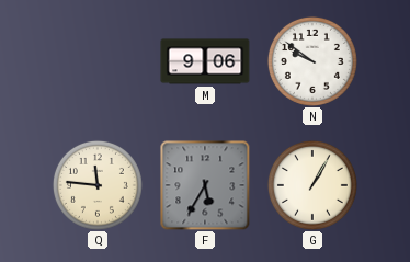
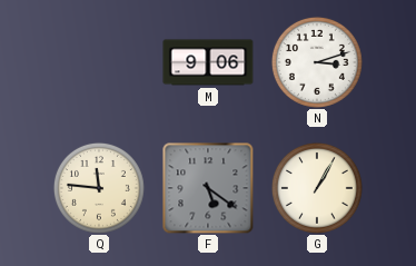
N: 9:51 -> 3:12 (317, 62)
F: 5:35 -> 5:21 (208, 188)
